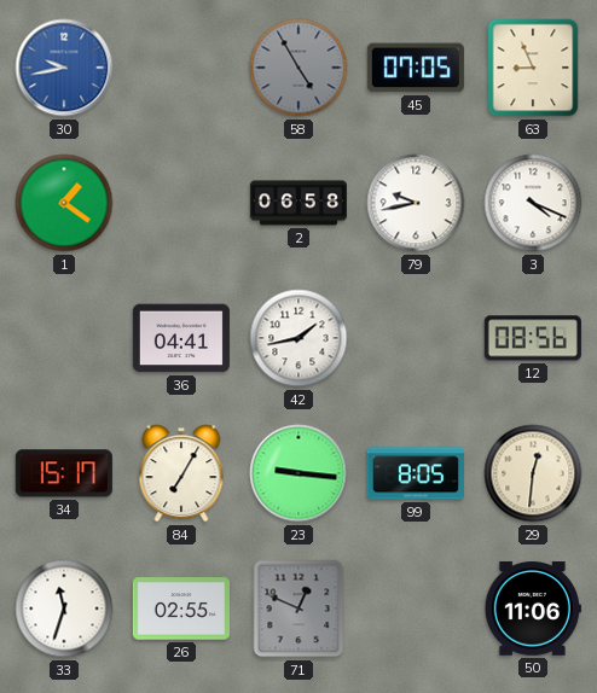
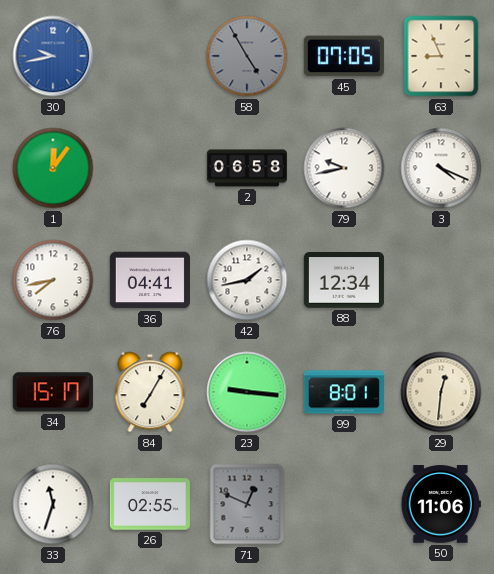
1: 1:21 -> 12:06 (53, 168)
76: none -> 7:43 (53, 280)
88: none -> 12:34 (344, 281)
12: 08:56 -> none (533, 338)
99: 8:05 -> 8:01 (344, 392)
